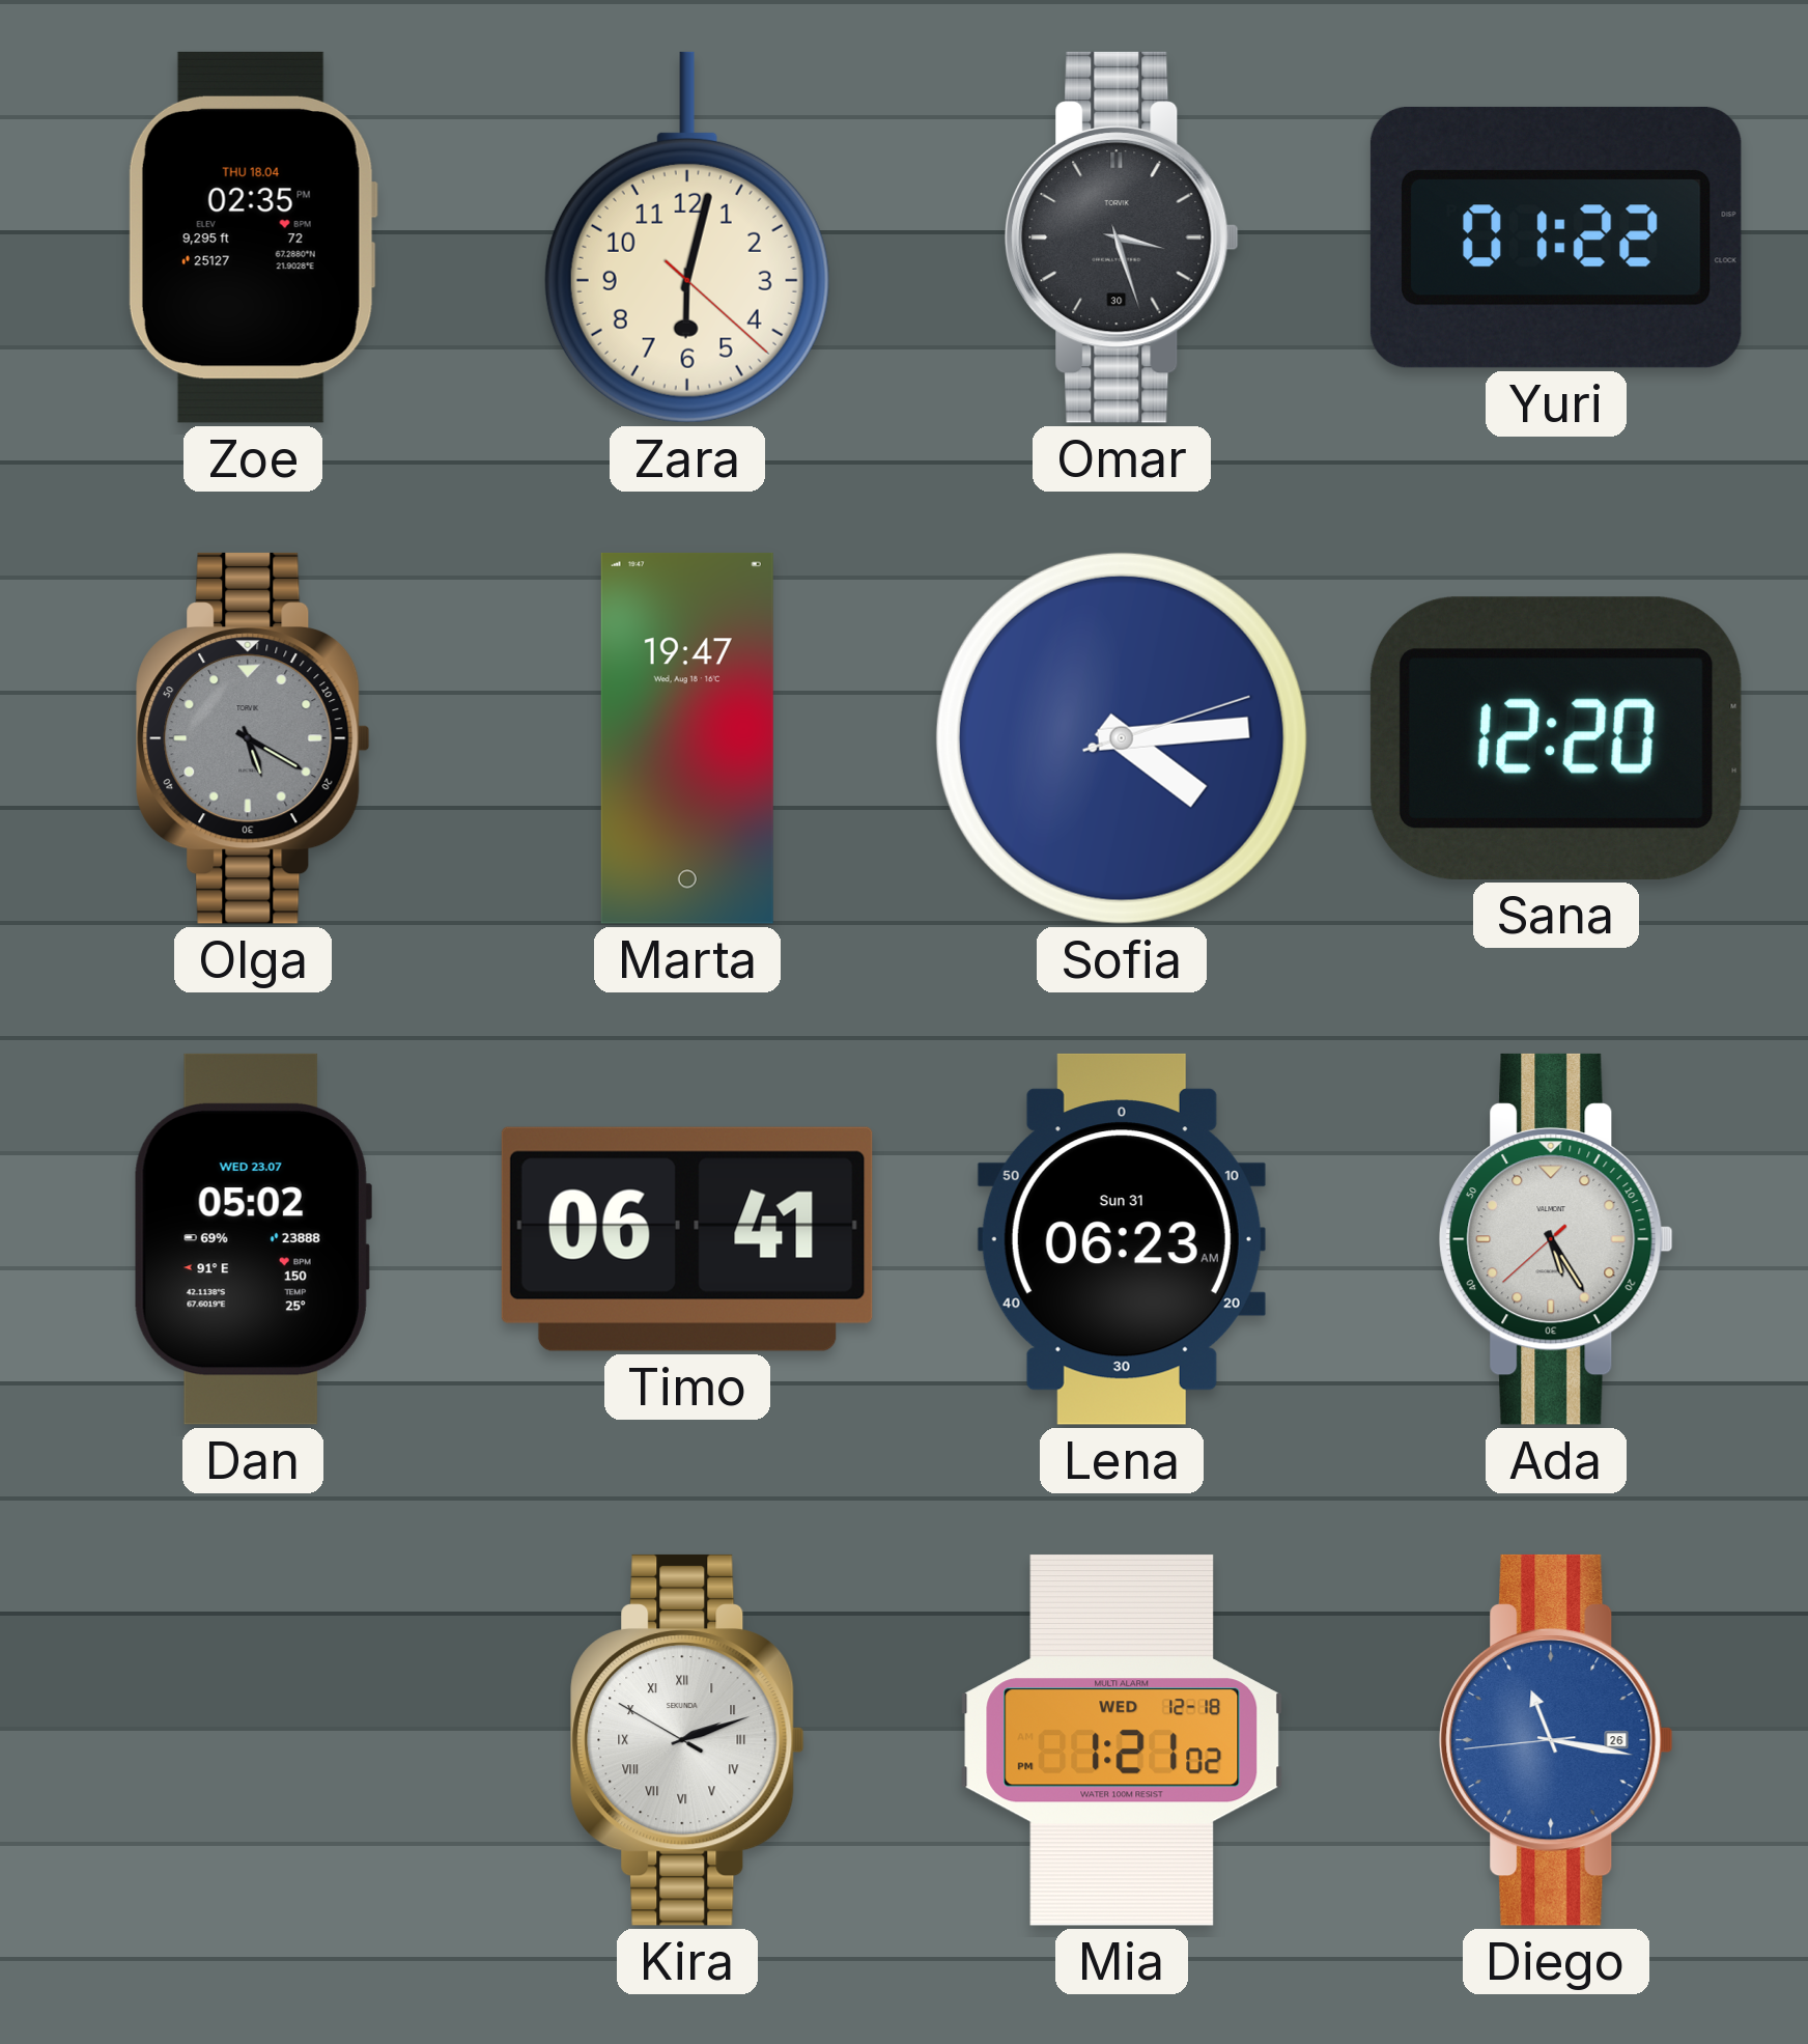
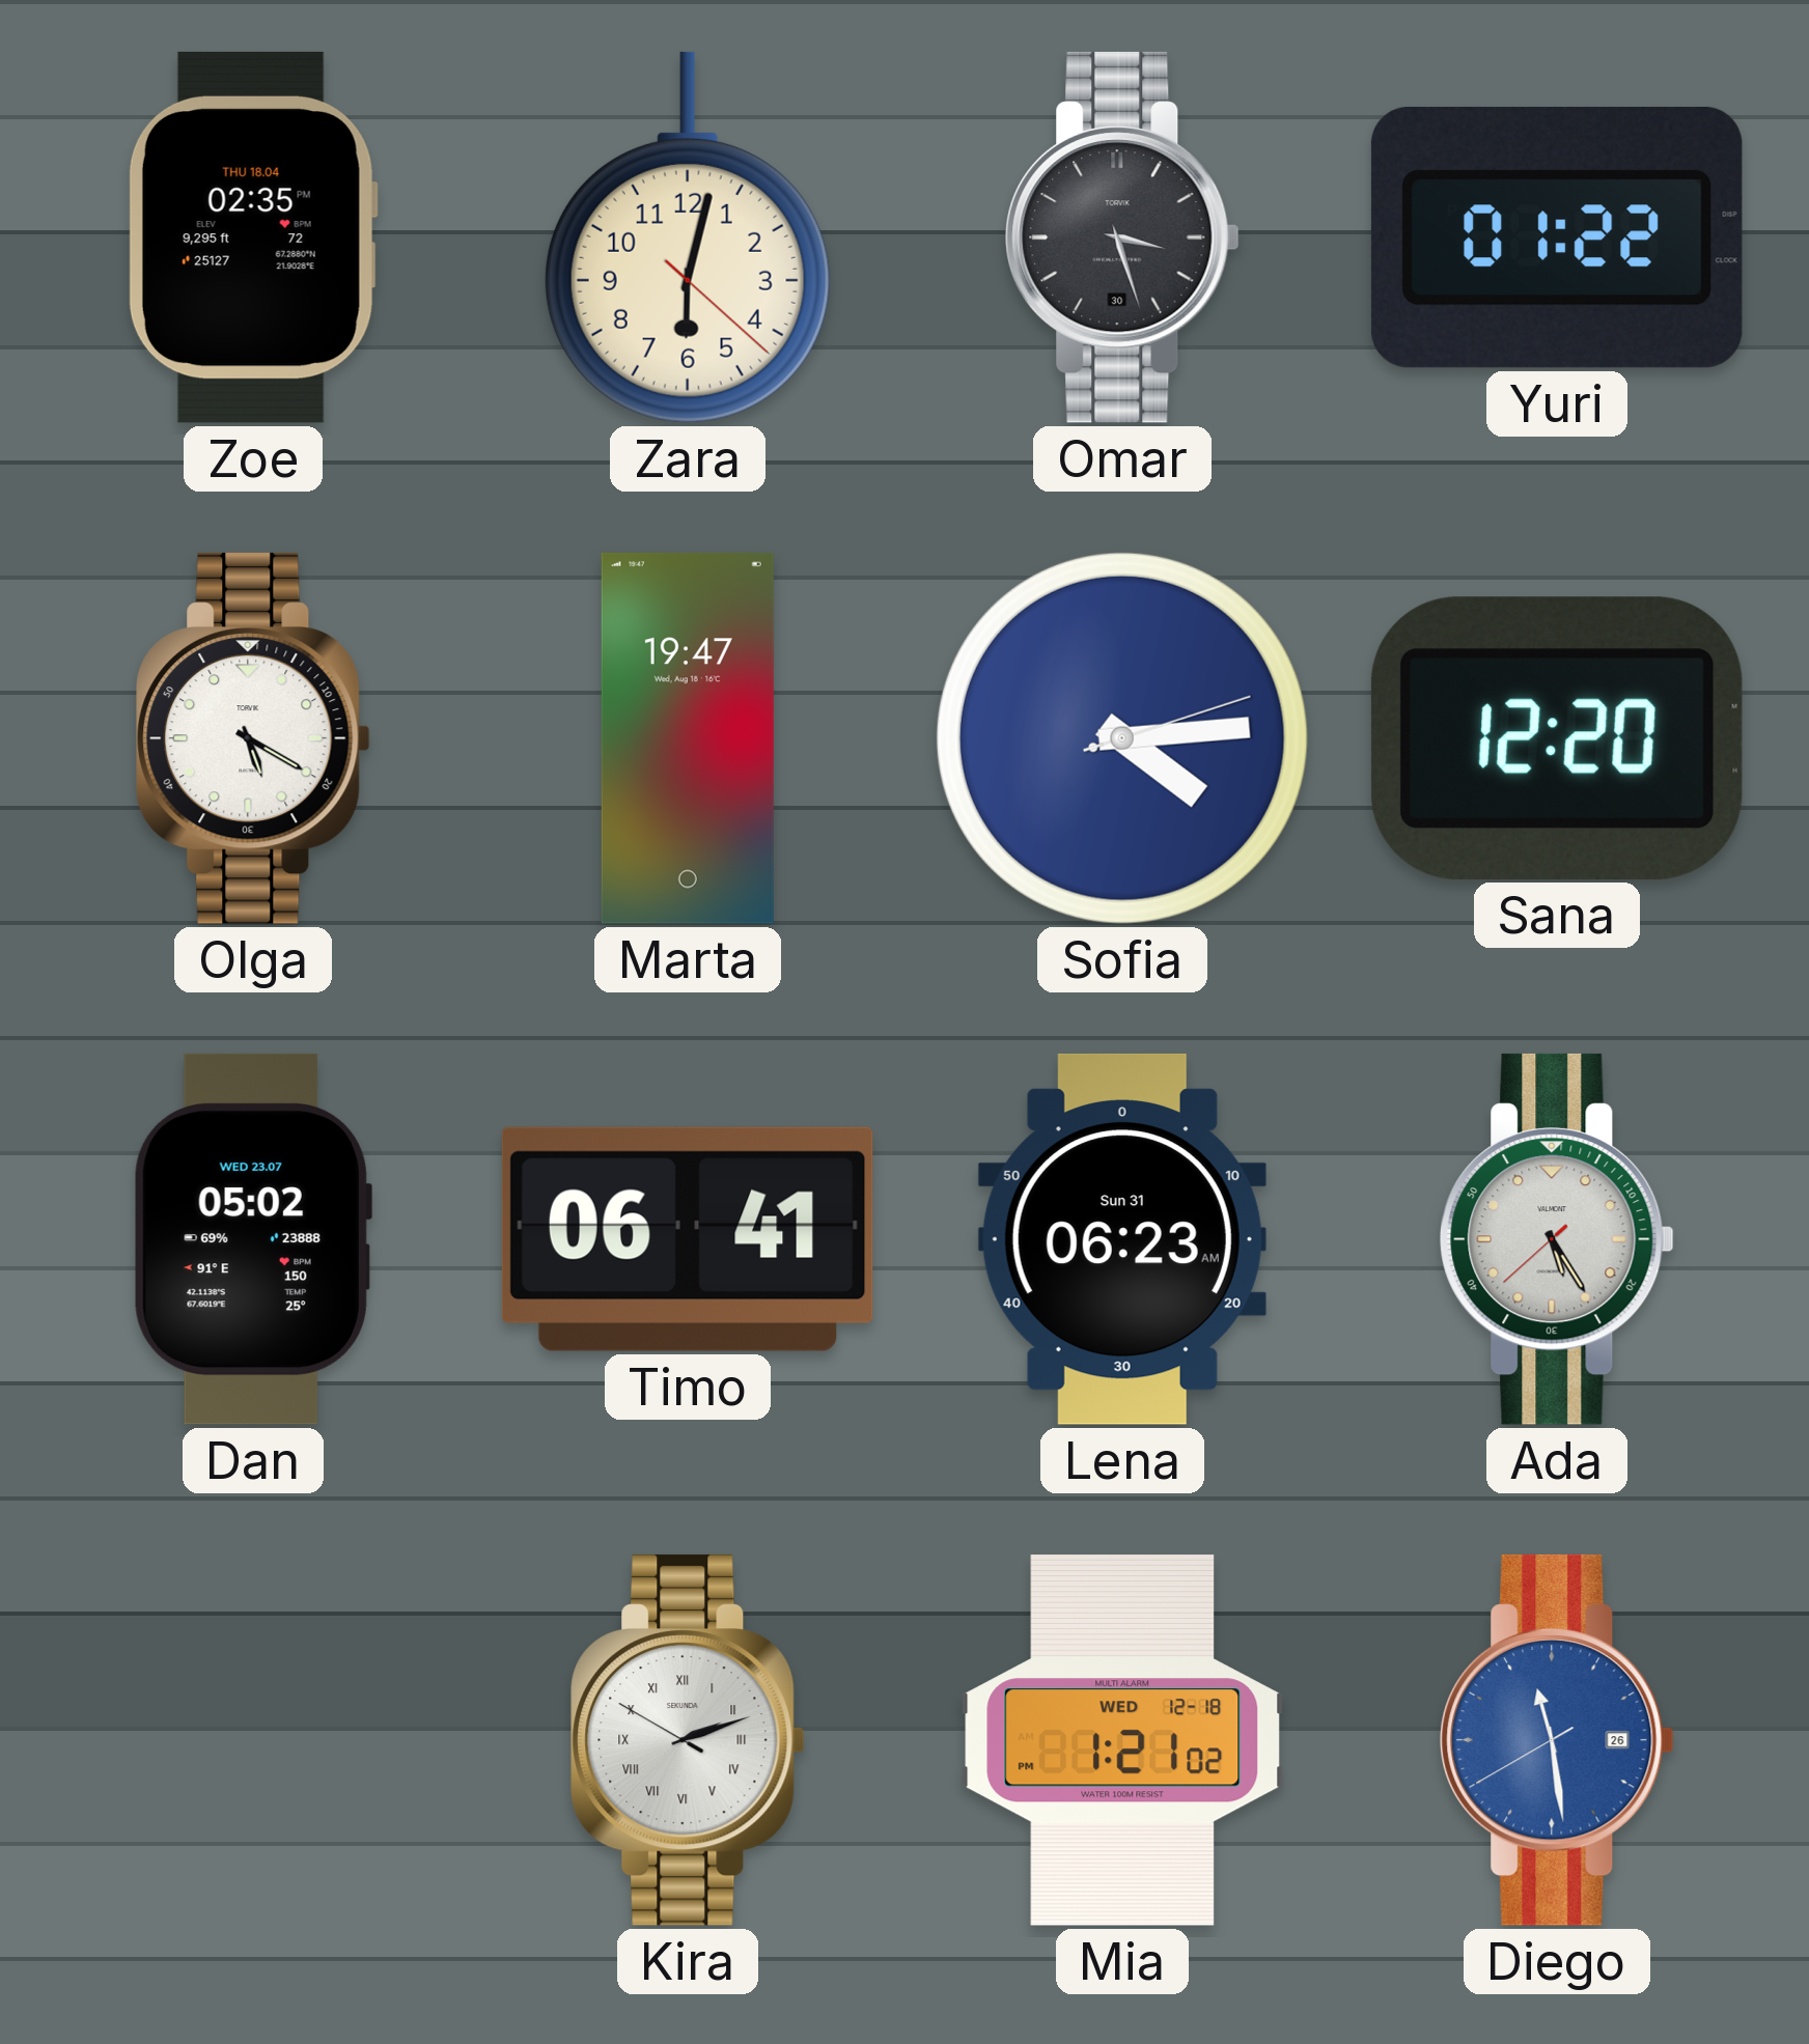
Olga dial: grey -> white (253, 738)
Diego: 11:16 -> 11:28 (1557, 1740)
